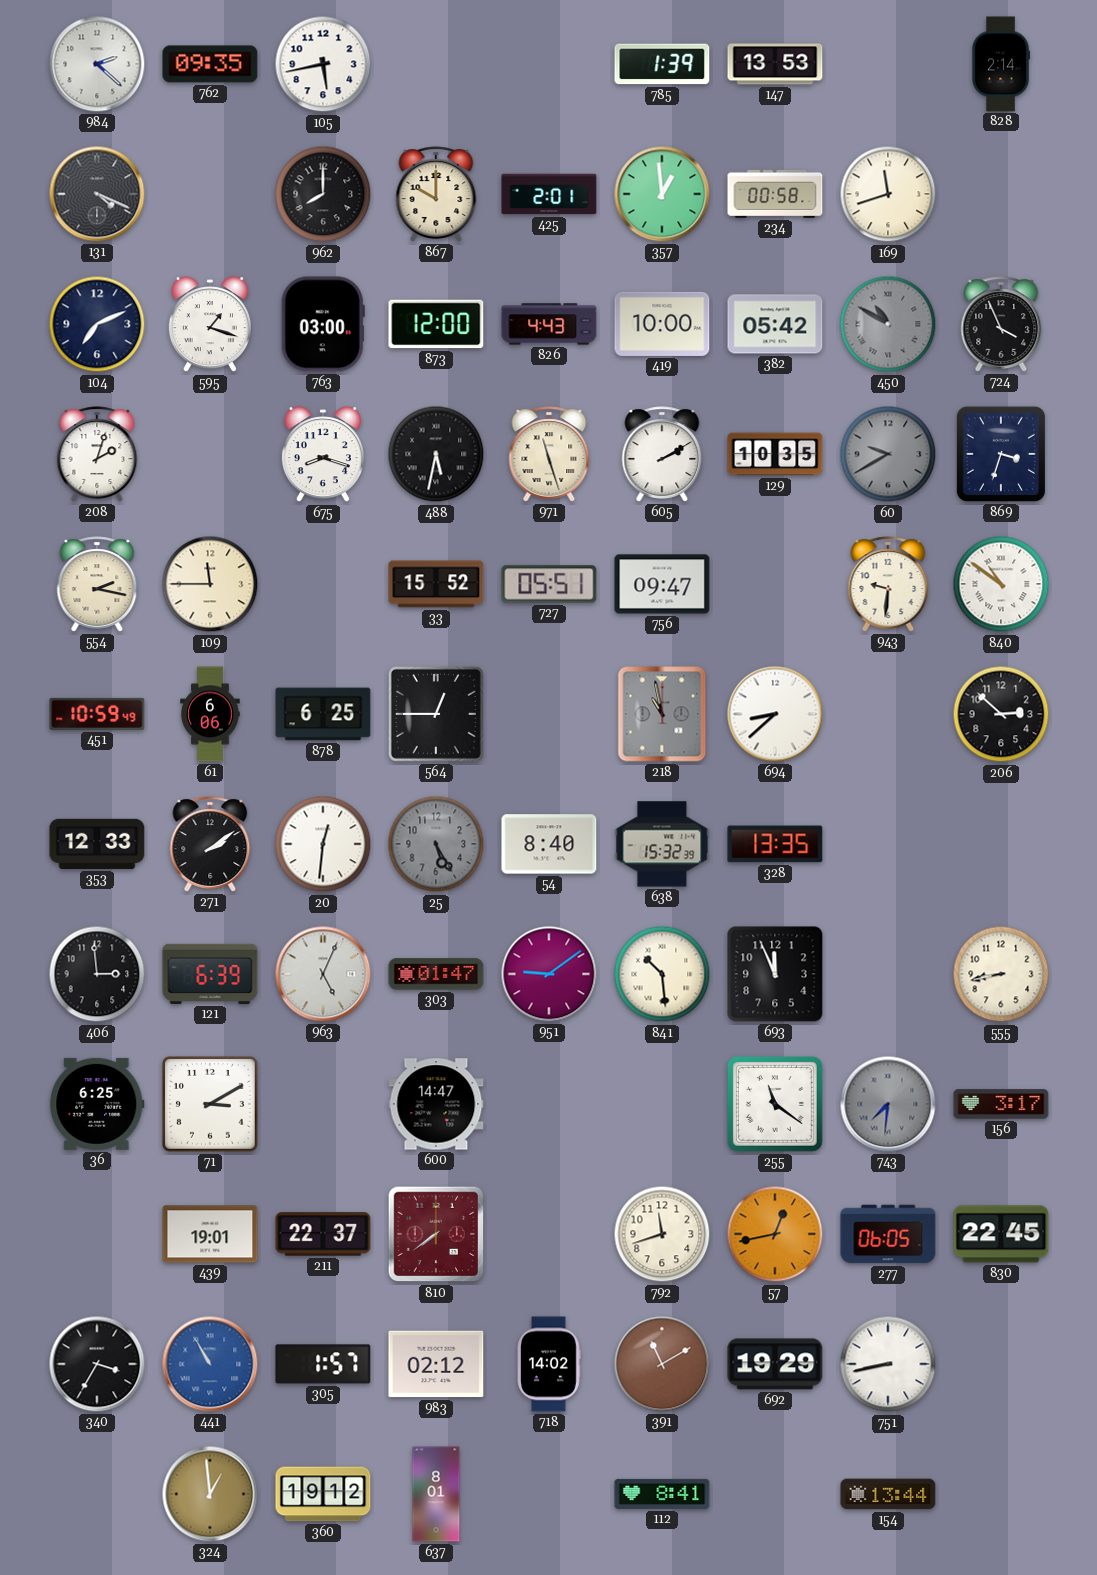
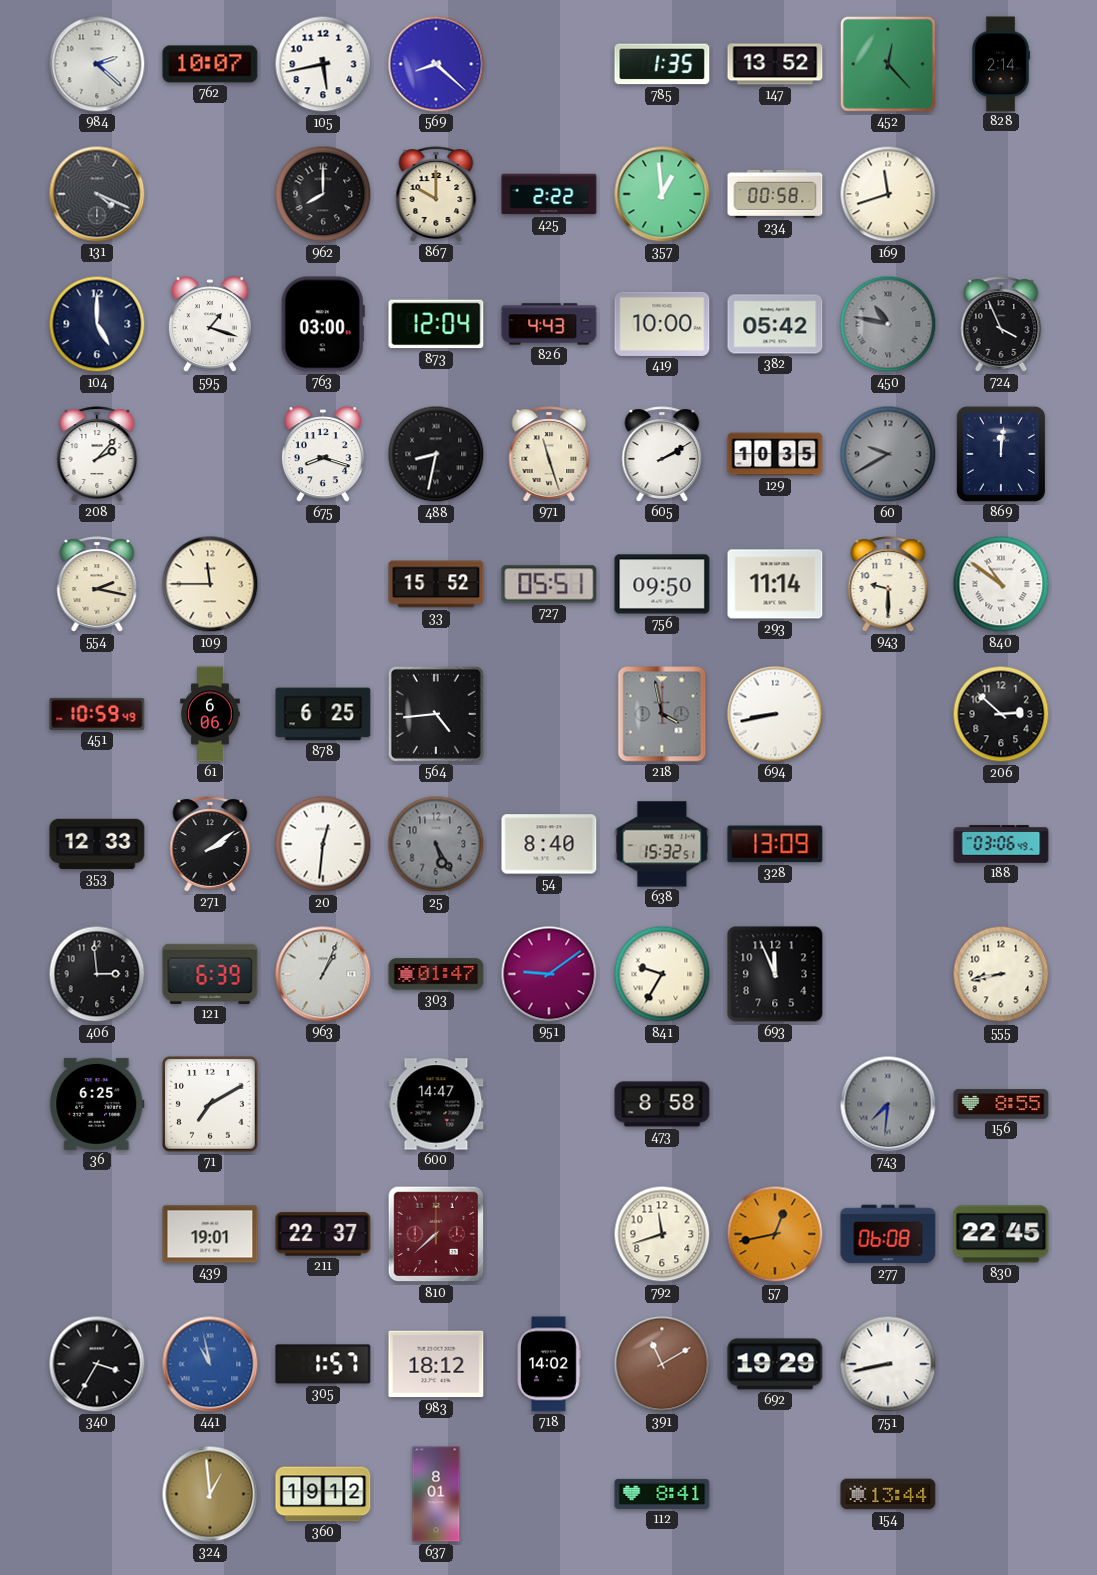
762: 09:35 -> 10:07 (210, 64)
569: none -> 8:22 (436, 64)
785: 1:39 -> 1:35 (662, 64)
147: 13:53 -> 13:52 (775, 64)
452: none -> 12:23 (888, 64)
425: 2:01 -> 2:22 (549, 194)
104: 7:11 -> 5:00 (97, 324)
873: 12:00 -> 12:04 (436, 324)
450: 10:50 -> 10:47 (888, 324)
208: 2:03 -> 2:07 (97, 454)
488: 5:32 -> 8:32 (436, 454)
869: 3:33 -> 12:01 (1001, 454)
756: 09:47 -> 09:50 (662, 584)
293: none -> 11:14 (775, 584)
943: 9:31 -> 9:30 (888, 584)
564: 12:45 -> 4:44 (436, 714)
218: 10:58 -> 3:58 (662, 714)
694: 8:38 -> 8:43 (775, 714)
638: 15:32:39 -> 15:32:51 (662, 844)
328: 13:35 -> 13:09 (775, 844)
188: none -> 03:06 (1001, 844)
963: 5:04 -> 1:04 (323, 974)
841: 10:29 -> 9:35 (662, 974)
71: 3:10 -> 7:10 (210, 1104)
473: none -> 8:58 (662, 1104)
255: 11:21 -> none (775, 1104)
156: 3:17 -> 8:55 (1001, 1104)
810: 7:39 -> 7:38 (436, 1234)
277: 06:05 -> 06:08 (888, 1234)
441: 10:55 -> 10:58 (210, 1364)
983: 02:12 -> 18:12 (436, 1364)
